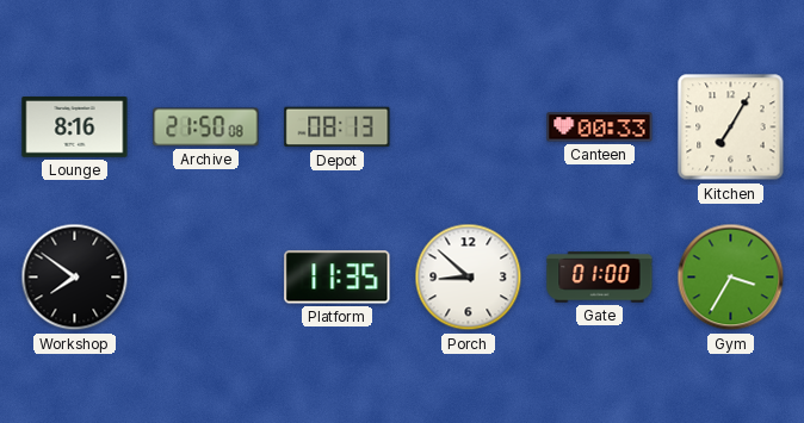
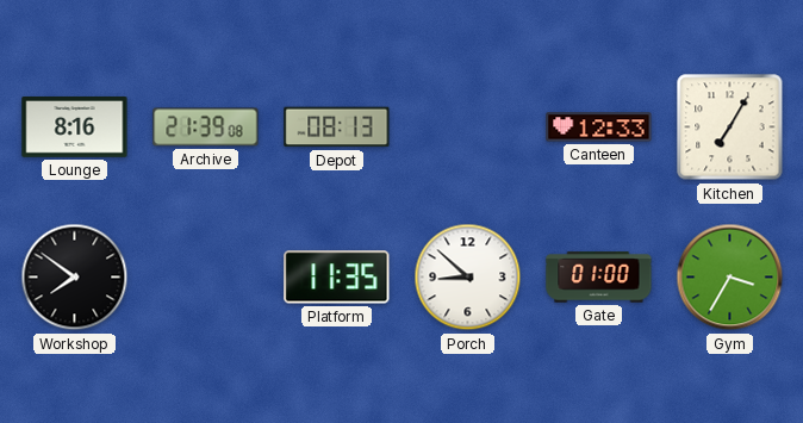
Archive: 21:50 -> 21:39 (206, 127)
Canteen: 00:33 -> 12:33 (599, 127)
